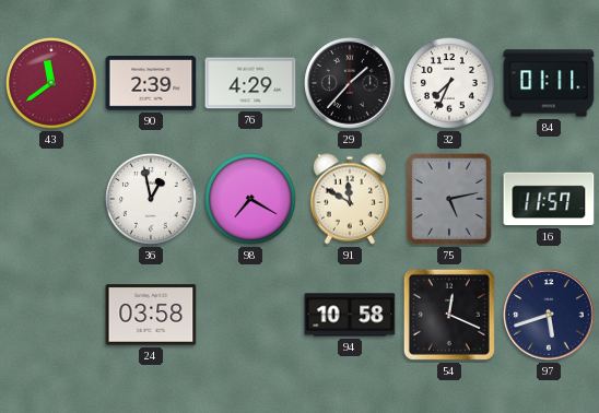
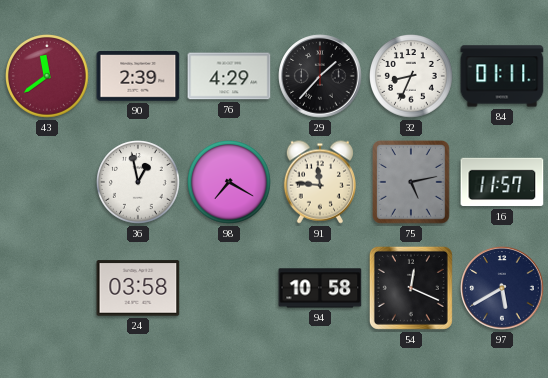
32: 7:34 -> 8:34 (412, 77)
91: 11:50 -> 11:46 (320, 182)
97: 5:42 -> 5:40 (502, 288)
